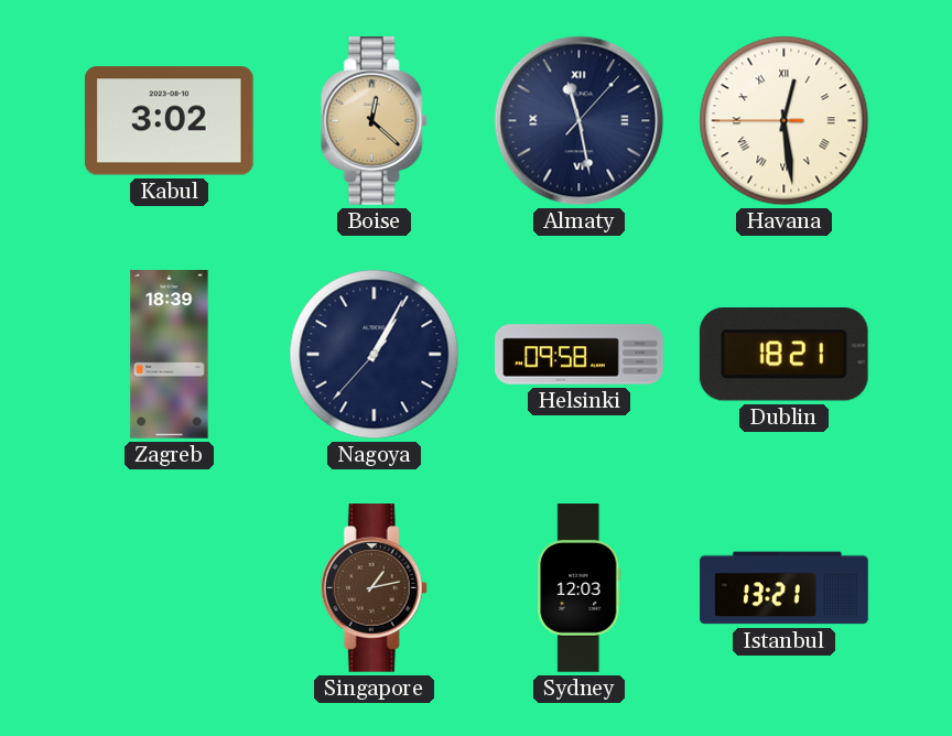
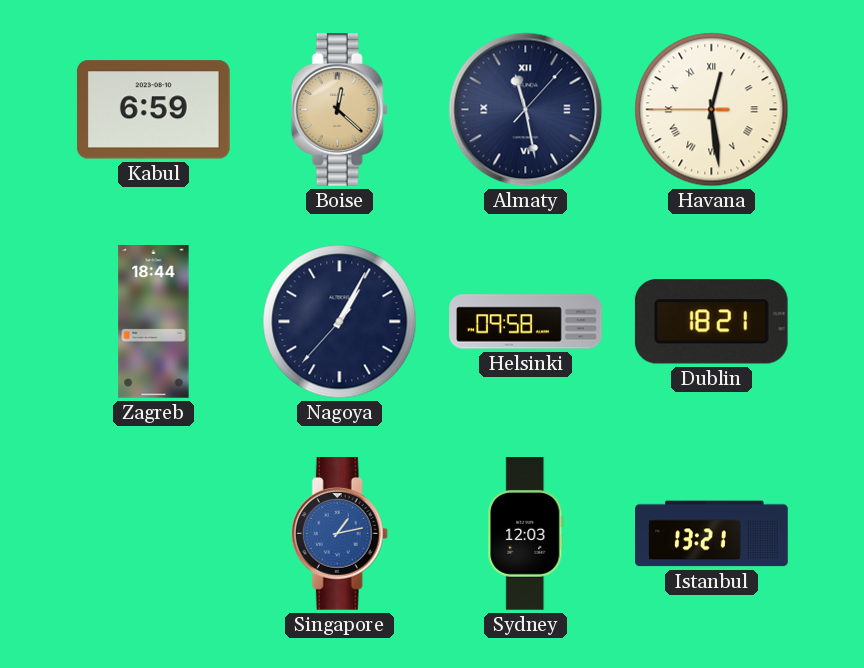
Kabul: 3:02 -> 6:59 (153, 110)
Zagreb: 18:39 -> 18:44 (154, 322)
Singapore dial: brown -> blue (339, 534)
